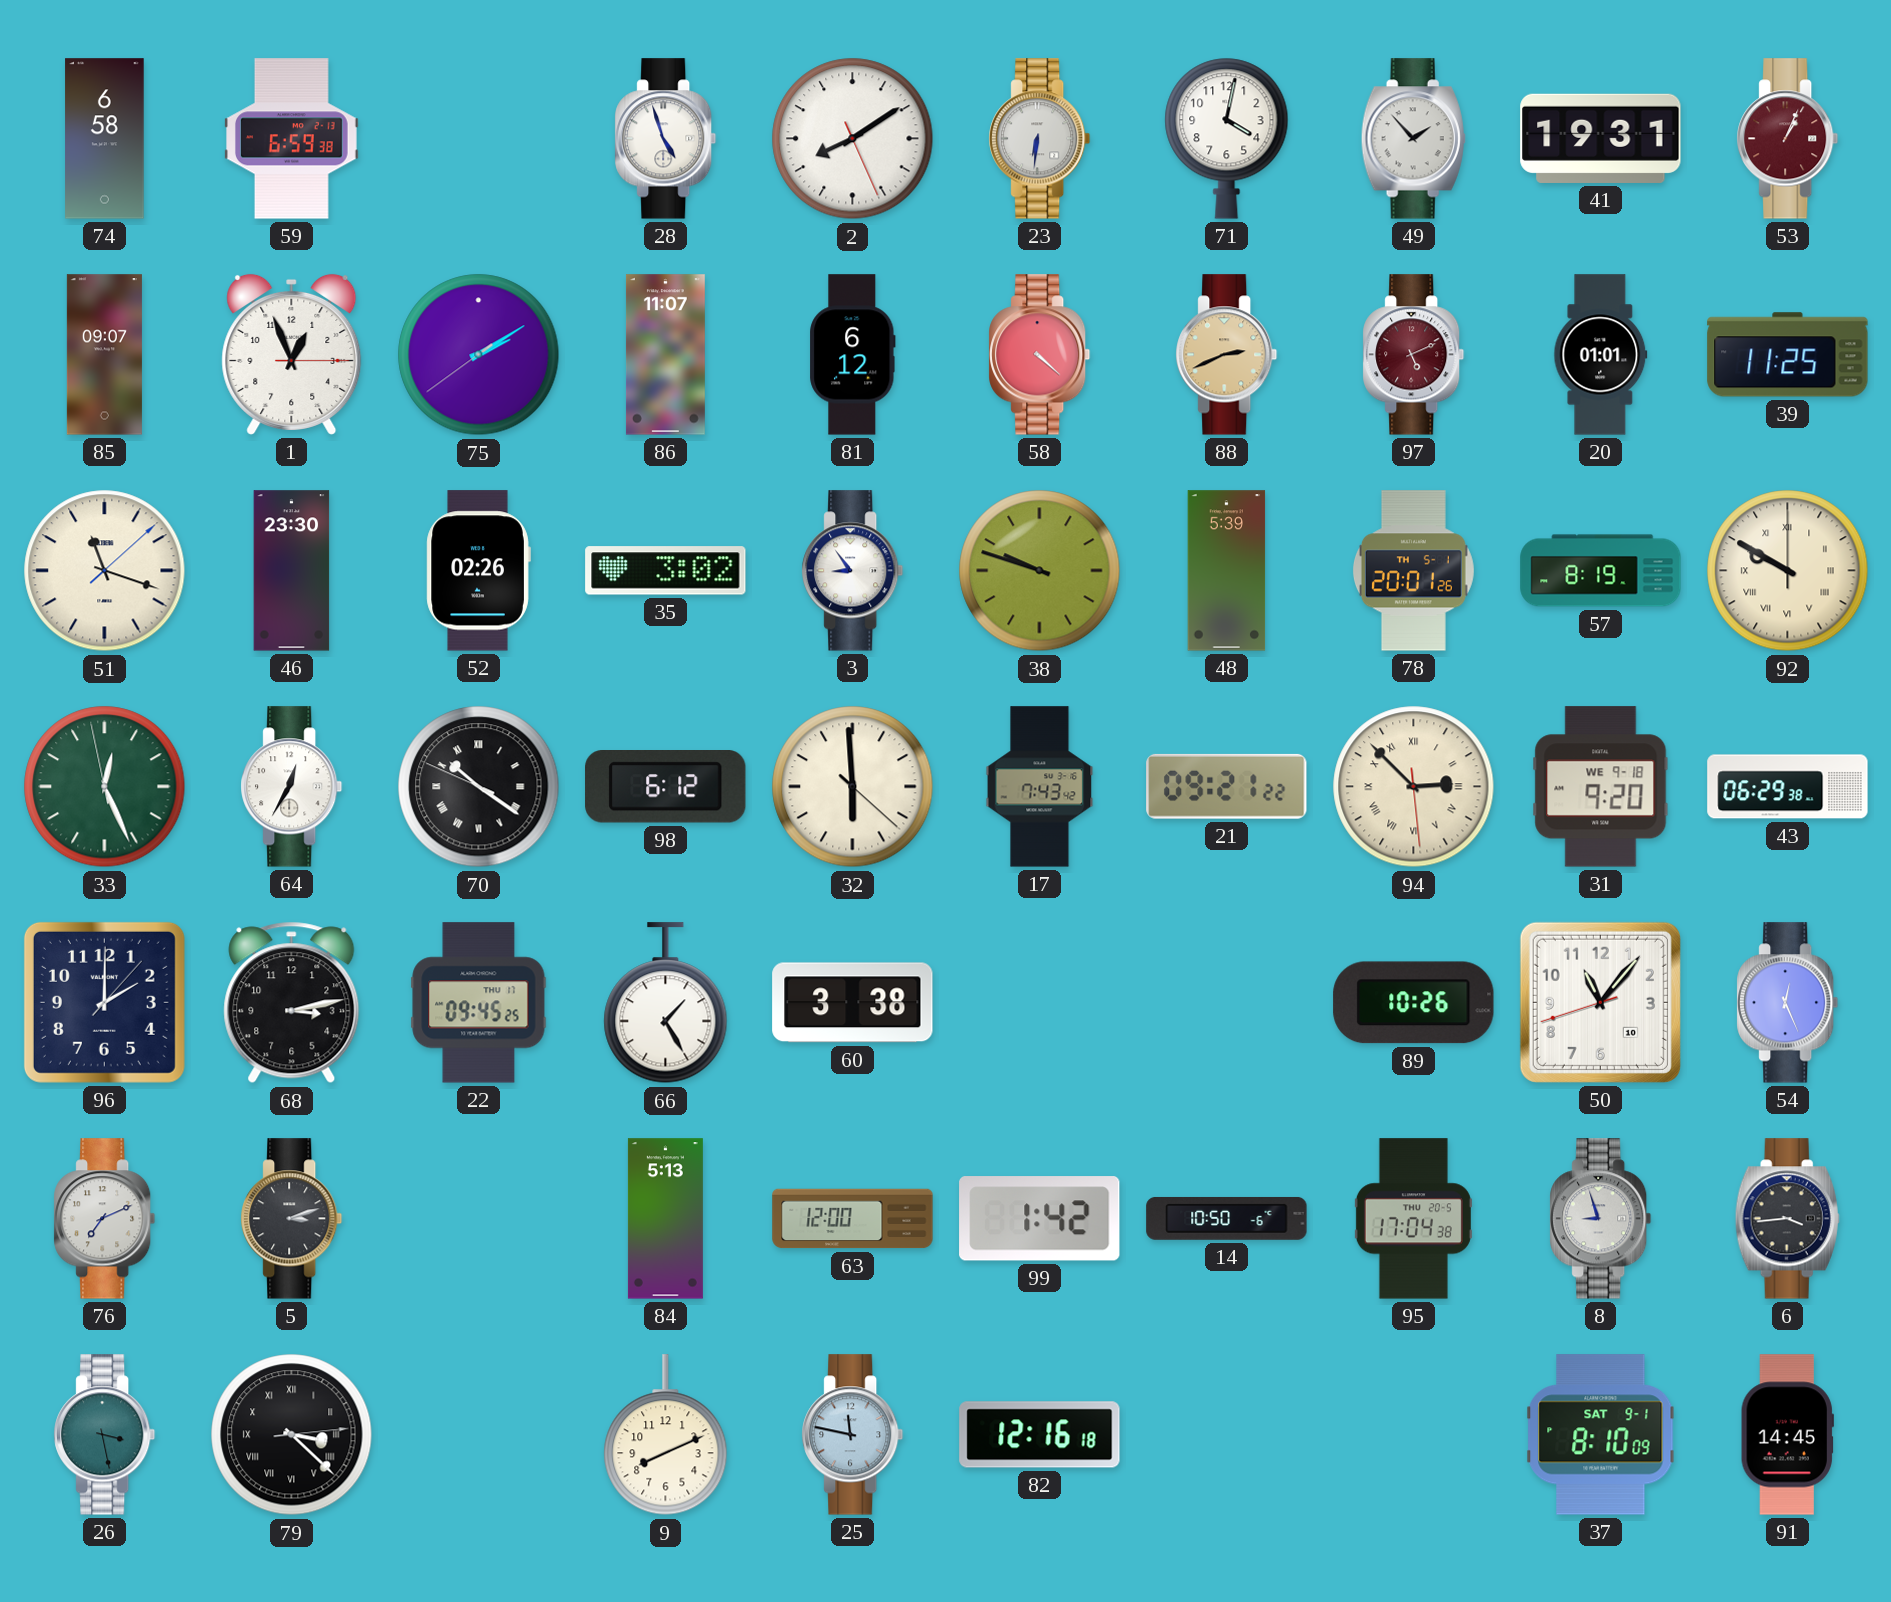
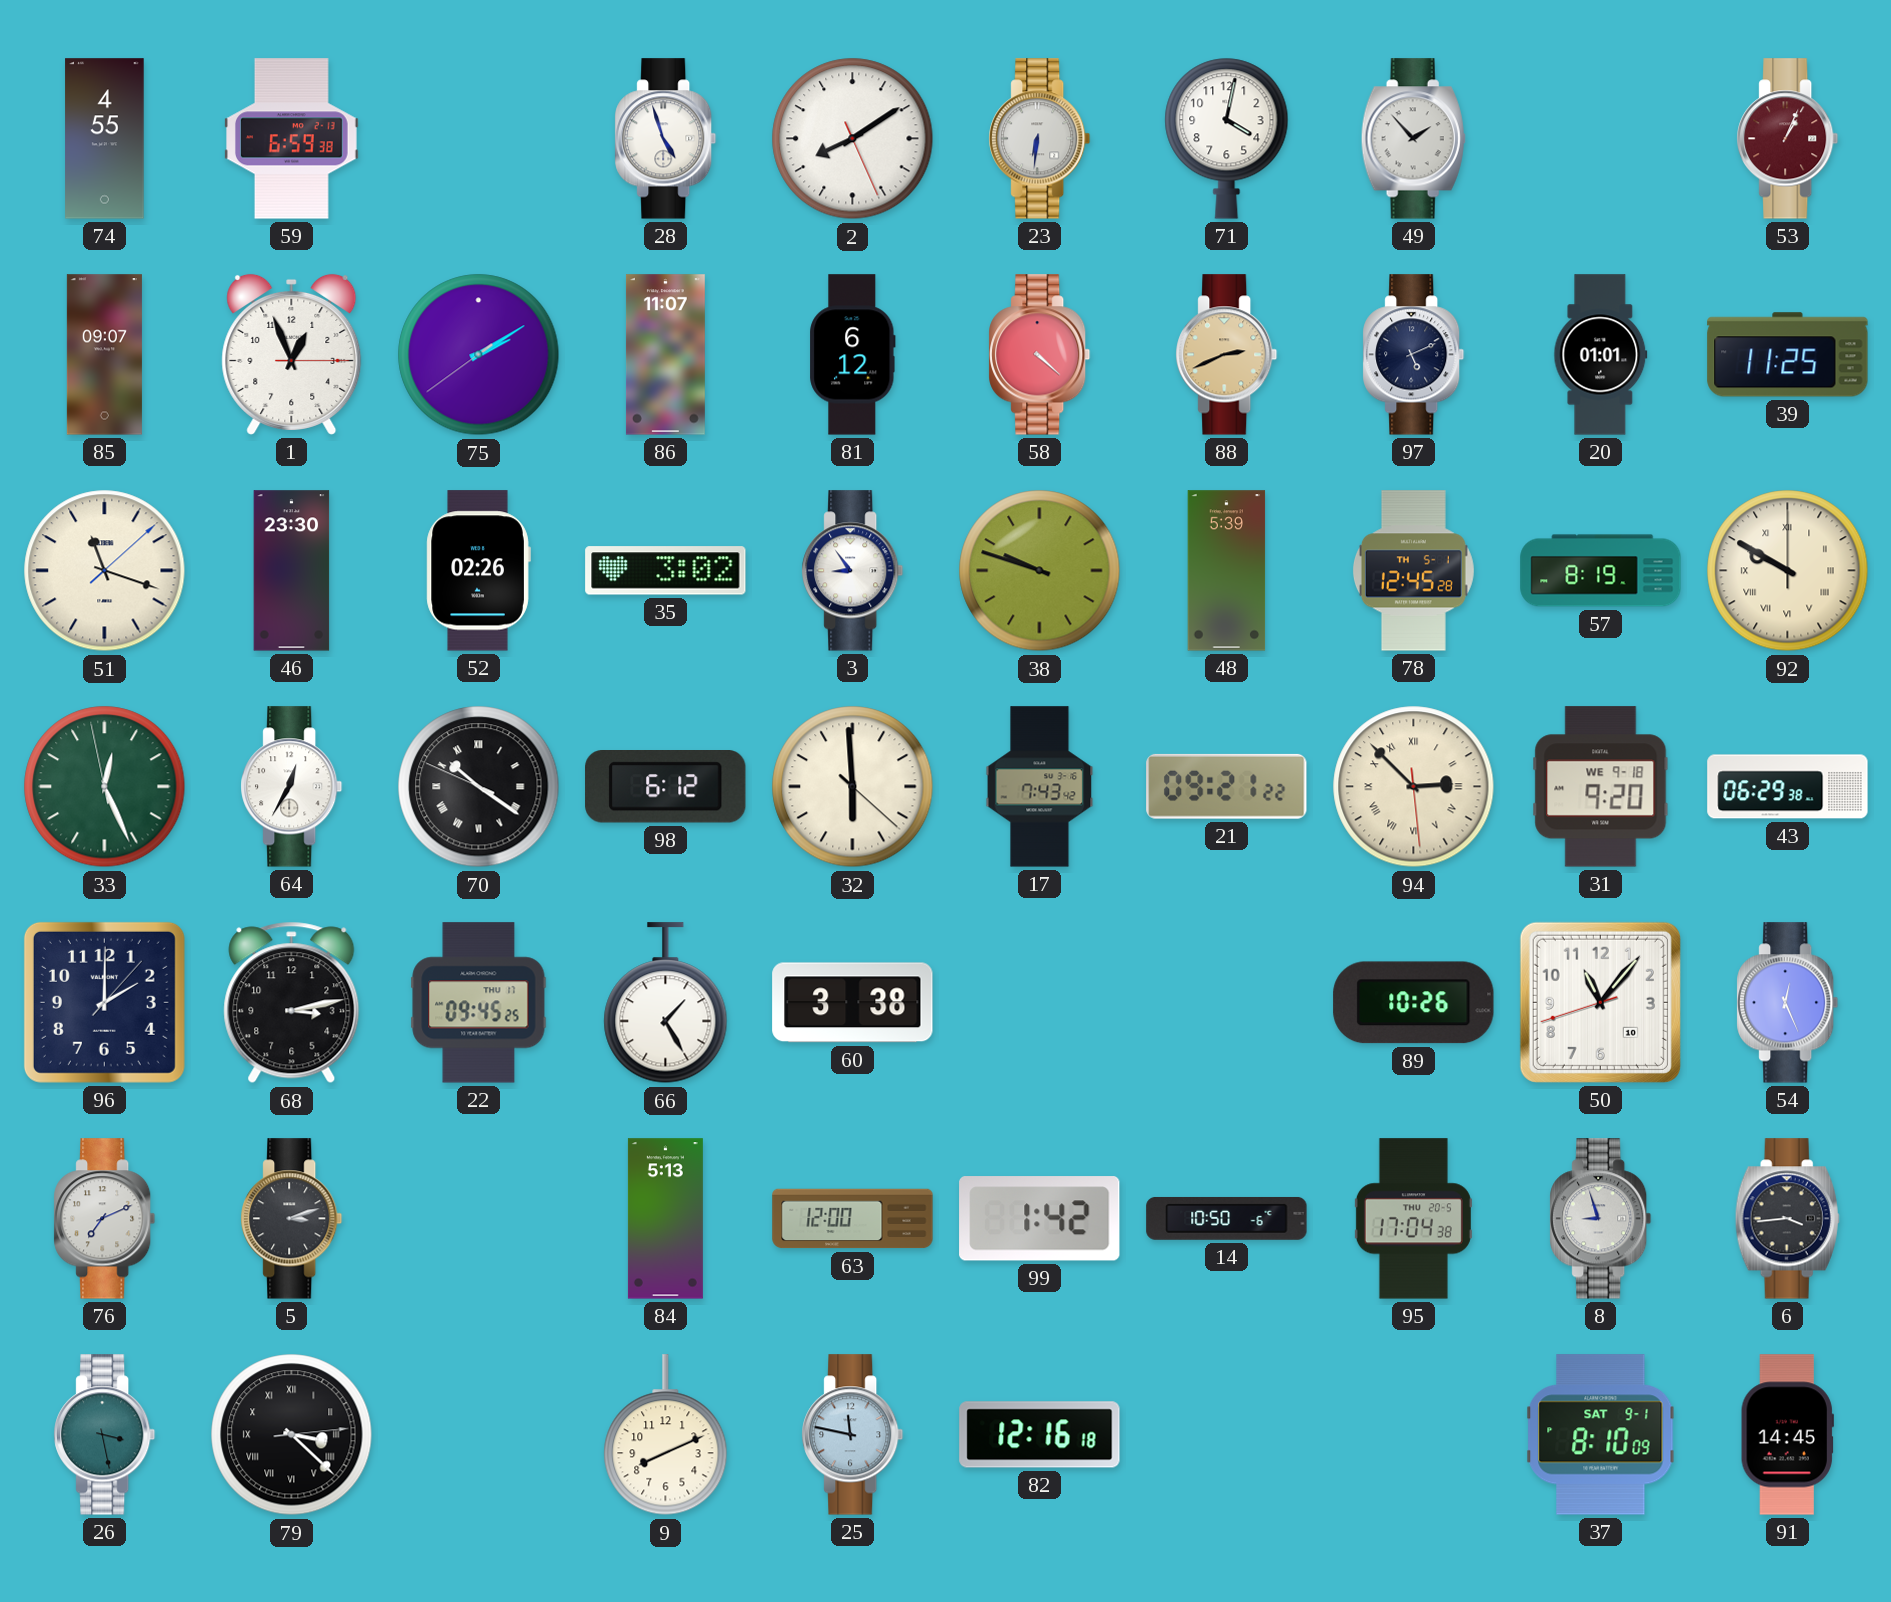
74: 6:58 -> 4:55 (105, 139)
41: 19:31 -> none (1601, 138)
97 dial: burgundy -> navy (1414, 355)
78: 20:01 -> 12:45 (1413, 571)
